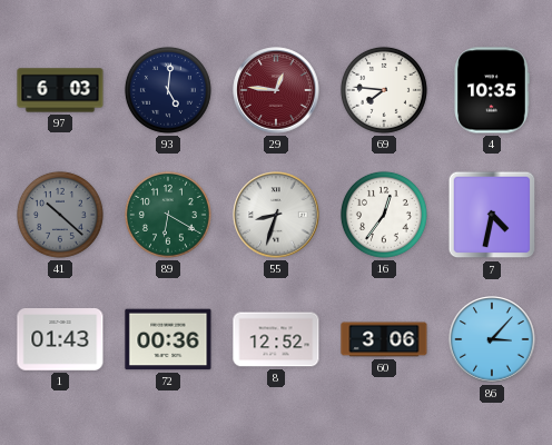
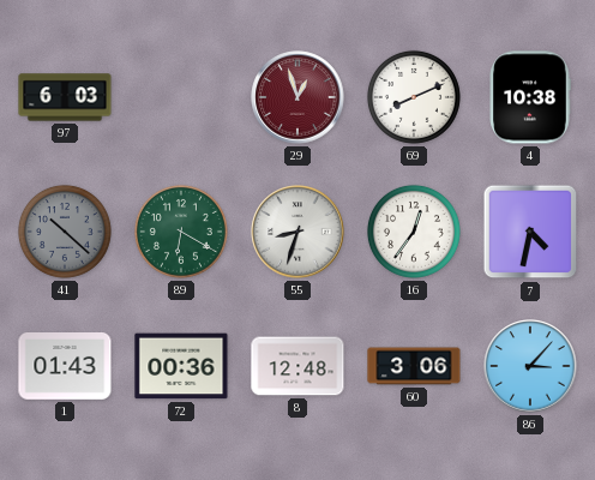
93: 5:01 -> none (168, 90)
29: 12:46 -> 12:57 (297, 97)
69: 7:46 -> 8:11 (414, 97)
4: 10:35 -> 10:38 (530, 97)
8: 12:52 -> 12:48 (297, 366)
